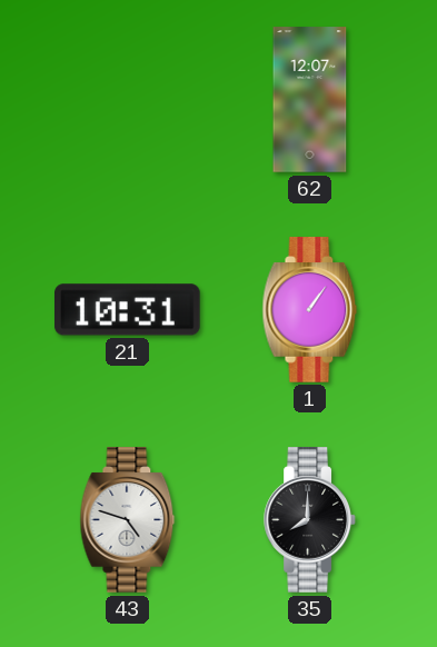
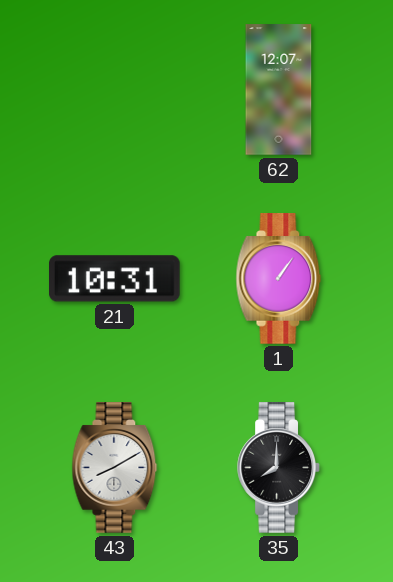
43: 4:48 -> 8:10 (115, 468)
